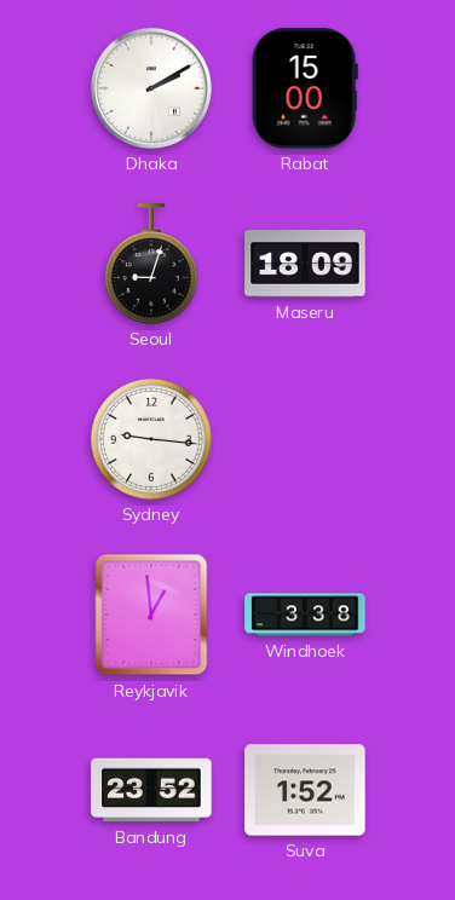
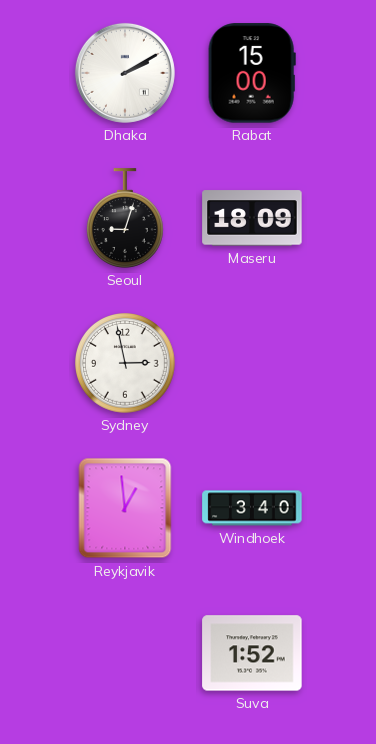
Sydney: 9:16 -> 2:58 (126, 364)
Windhoek: 3:38 -> 3:40 (252, 508)
Bandung: 23:52 -> none (151, 790)
